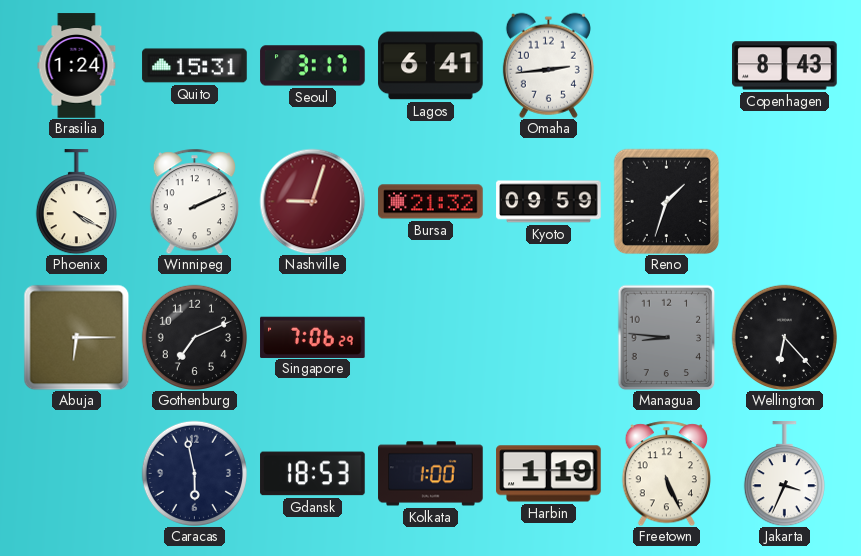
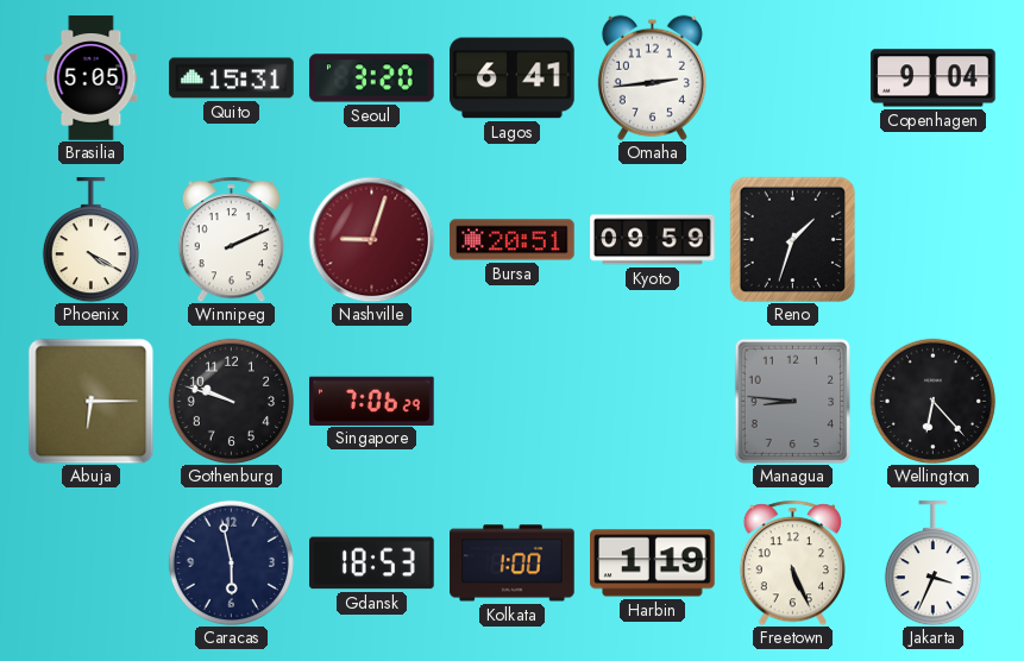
Brasilia: 1:24 -> 5:05 (92, 78)
Seoul: 3:17 -> 3:20 (372, 78)
Copenhagen: 8:43 -> 9:04 (934, 78)
Bursa: 21:32 -> 20:51 (513, 240)
Gothenburg: 7:11 -> 9:48 (231, 401)
